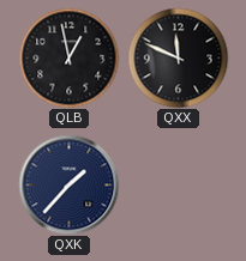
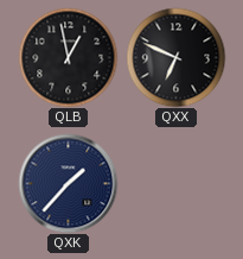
QXX: 11:49 -> 6:49 (175, 57)
